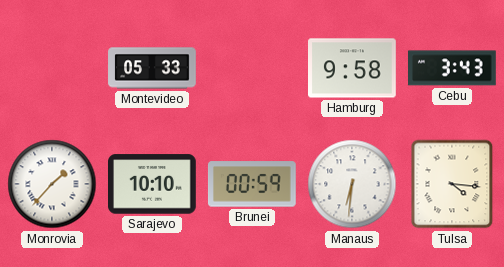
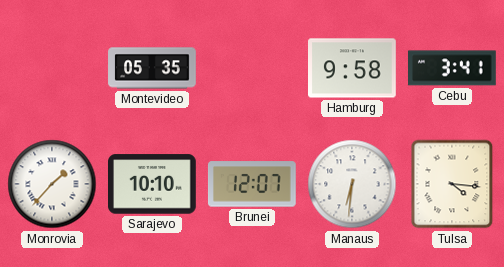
Montevideo: 05:33 -> 05:35 (152, 68)
Cebu: 3:43 -> 3:41 (453, 68)
Brunei: 00:59 -> 12:07 (252, 184)
